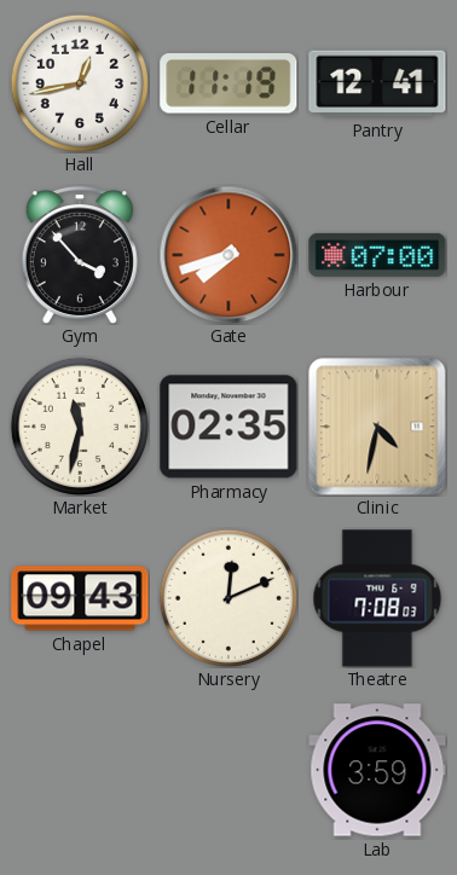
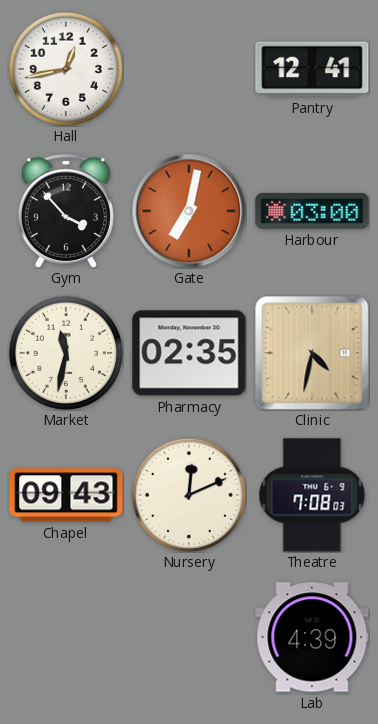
Cellar: 11:19 -> none (228, 85)
Gate: 7:42 -> 7:02 (189, 211)
Harbour: 07:00 -> 03:00 (312, 211)
Lab: 3:59 -> 4:39 (312, 637)
